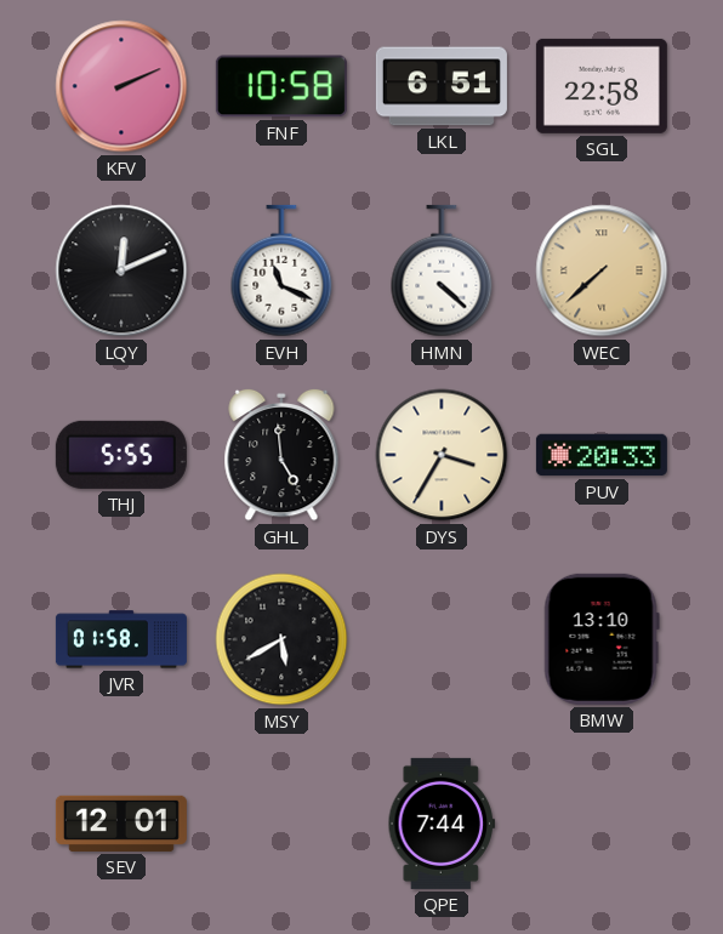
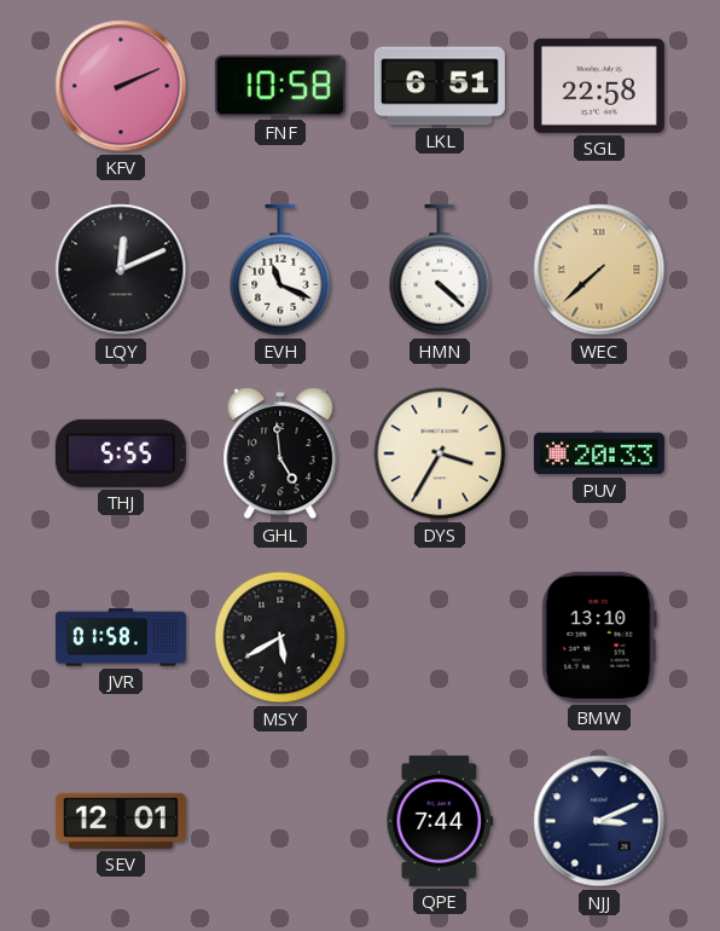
NJJ: none -> 3:11 (599, 821)
